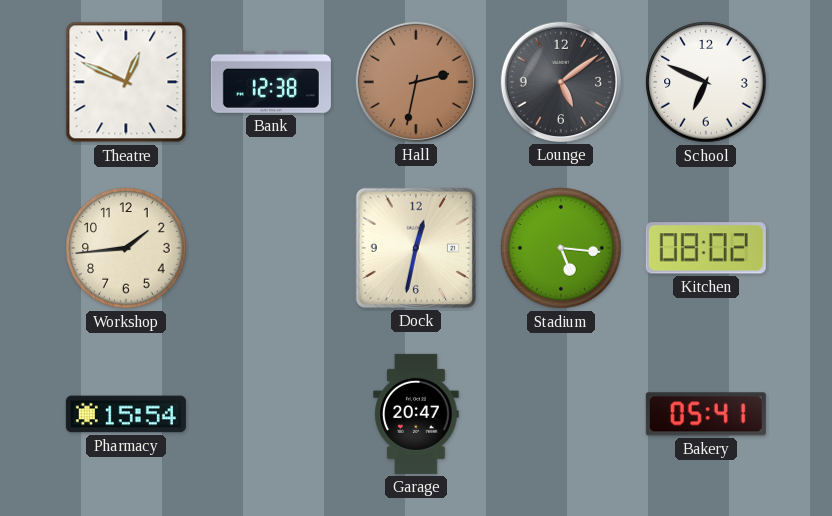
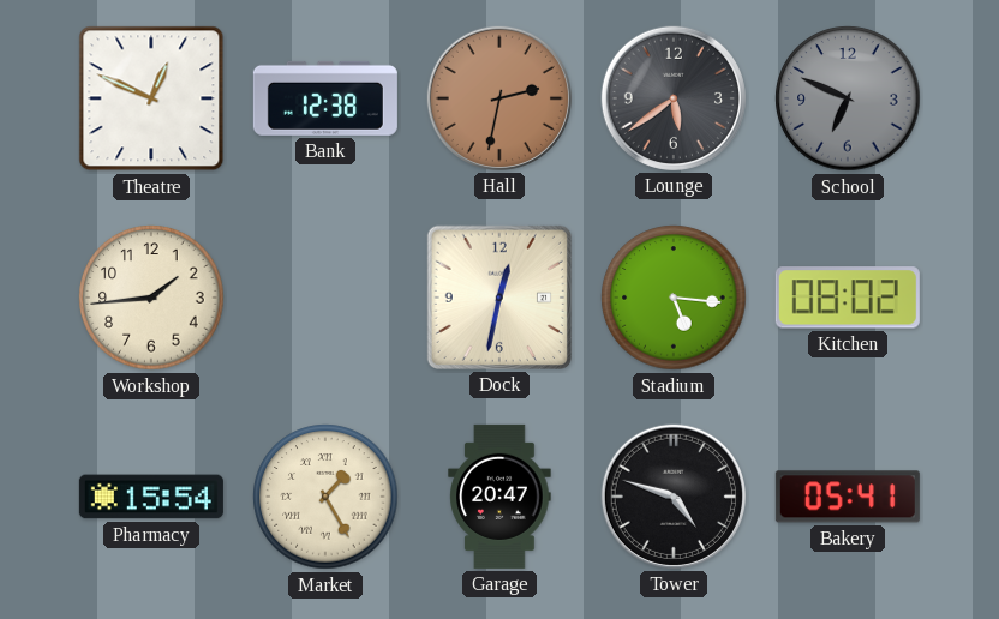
Lounge: 5:09 -> 5:39 (674, 98)
School dial: white -> grey (848, 98)
Market: none -> 1:25 (325, 497)
Tower: none -> 4:48 (674, 497)
